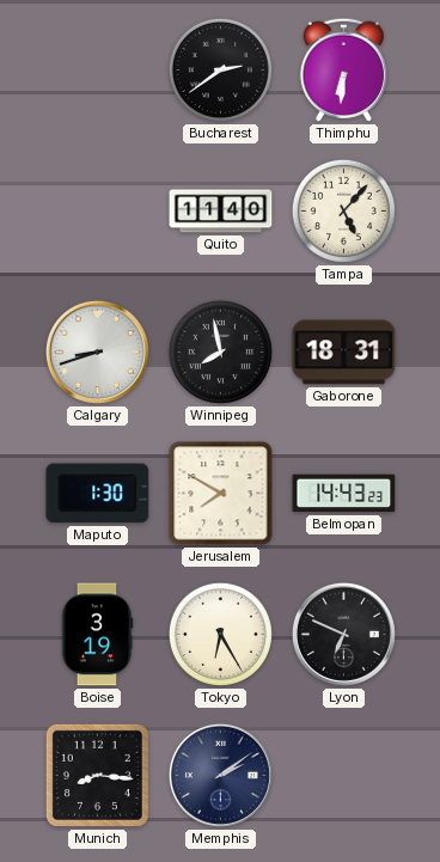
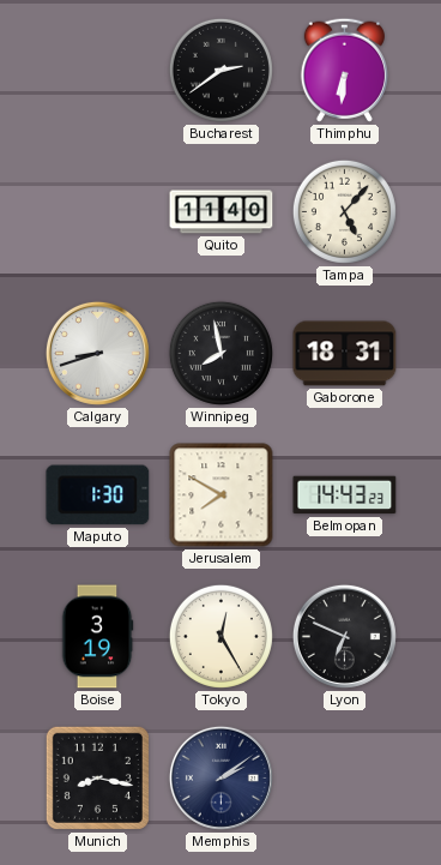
Tokyo: 6:25 -> 12:25 (220, 636)
Munich: 8:16 -> 8:17 (97, 777)
